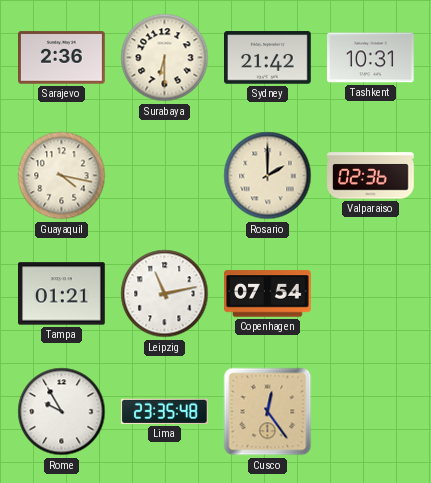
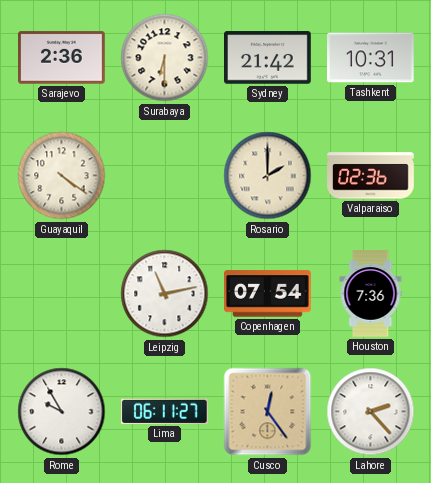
Guayaquil: 4:17 -> 4:21 (62, 176)
Tampa: 01:21 -> none (62, 294)
Houston: none -> 7:36 (371, 294)
Lima: 23:35 -> 06:11 (165, 411)
Lahore: none -> 2:23 (371, 412)
